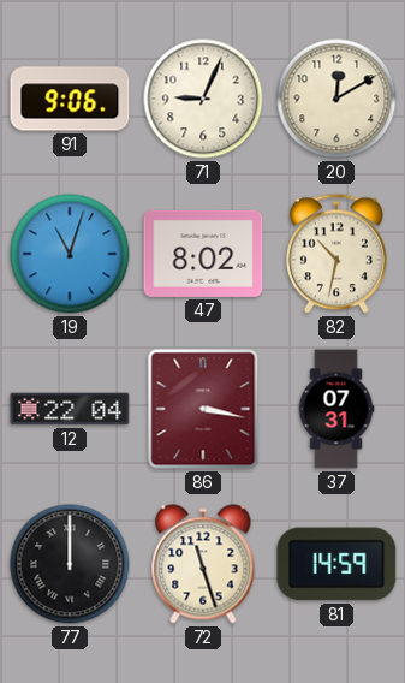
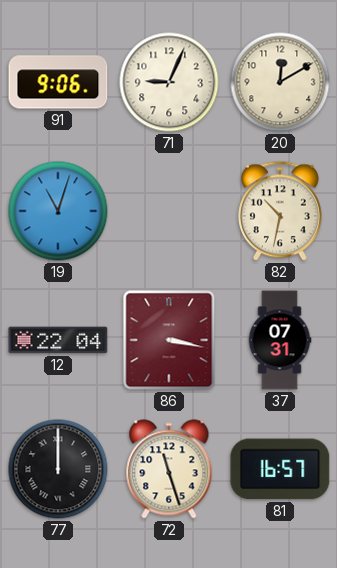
47: 8:02 -> none (203, 254)
81: 14:59 -> 16:57 (280, 469)
